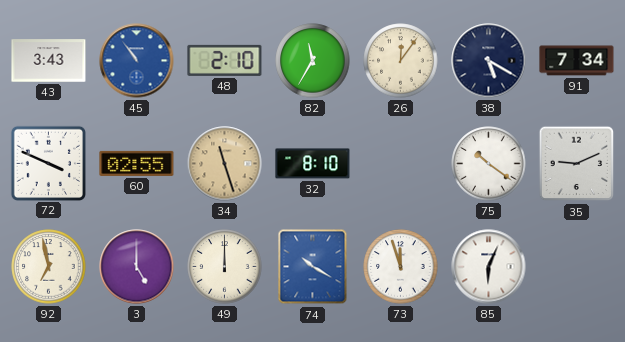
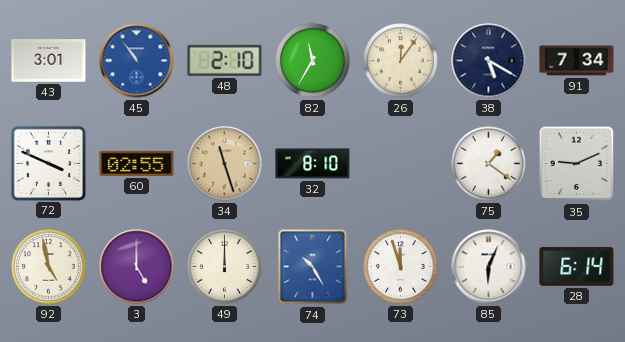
43: 3:43 -> 3:01 (49, 61)
75: 10:21 -> 1:21 (489, 164)
92: 6:58 -> 4:58 (49, 267)
74: 10:20 -> 10:25 (313, 267)
28: none -> 6:14 (577, 266)
